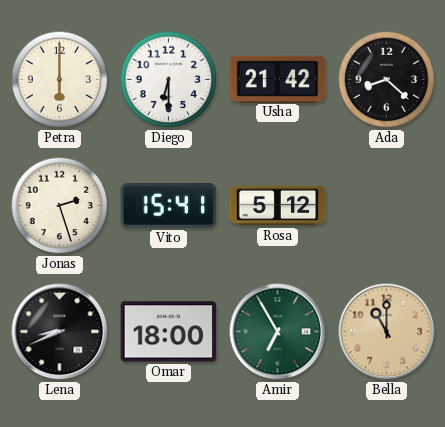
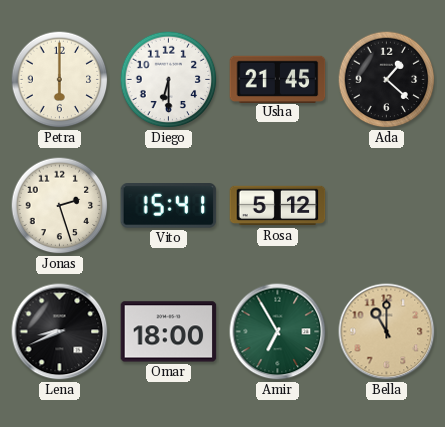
Usha: 21:42 -> 21:45 (278, 79)
Ada: 8:22 -> 1:22 (387, 80)
